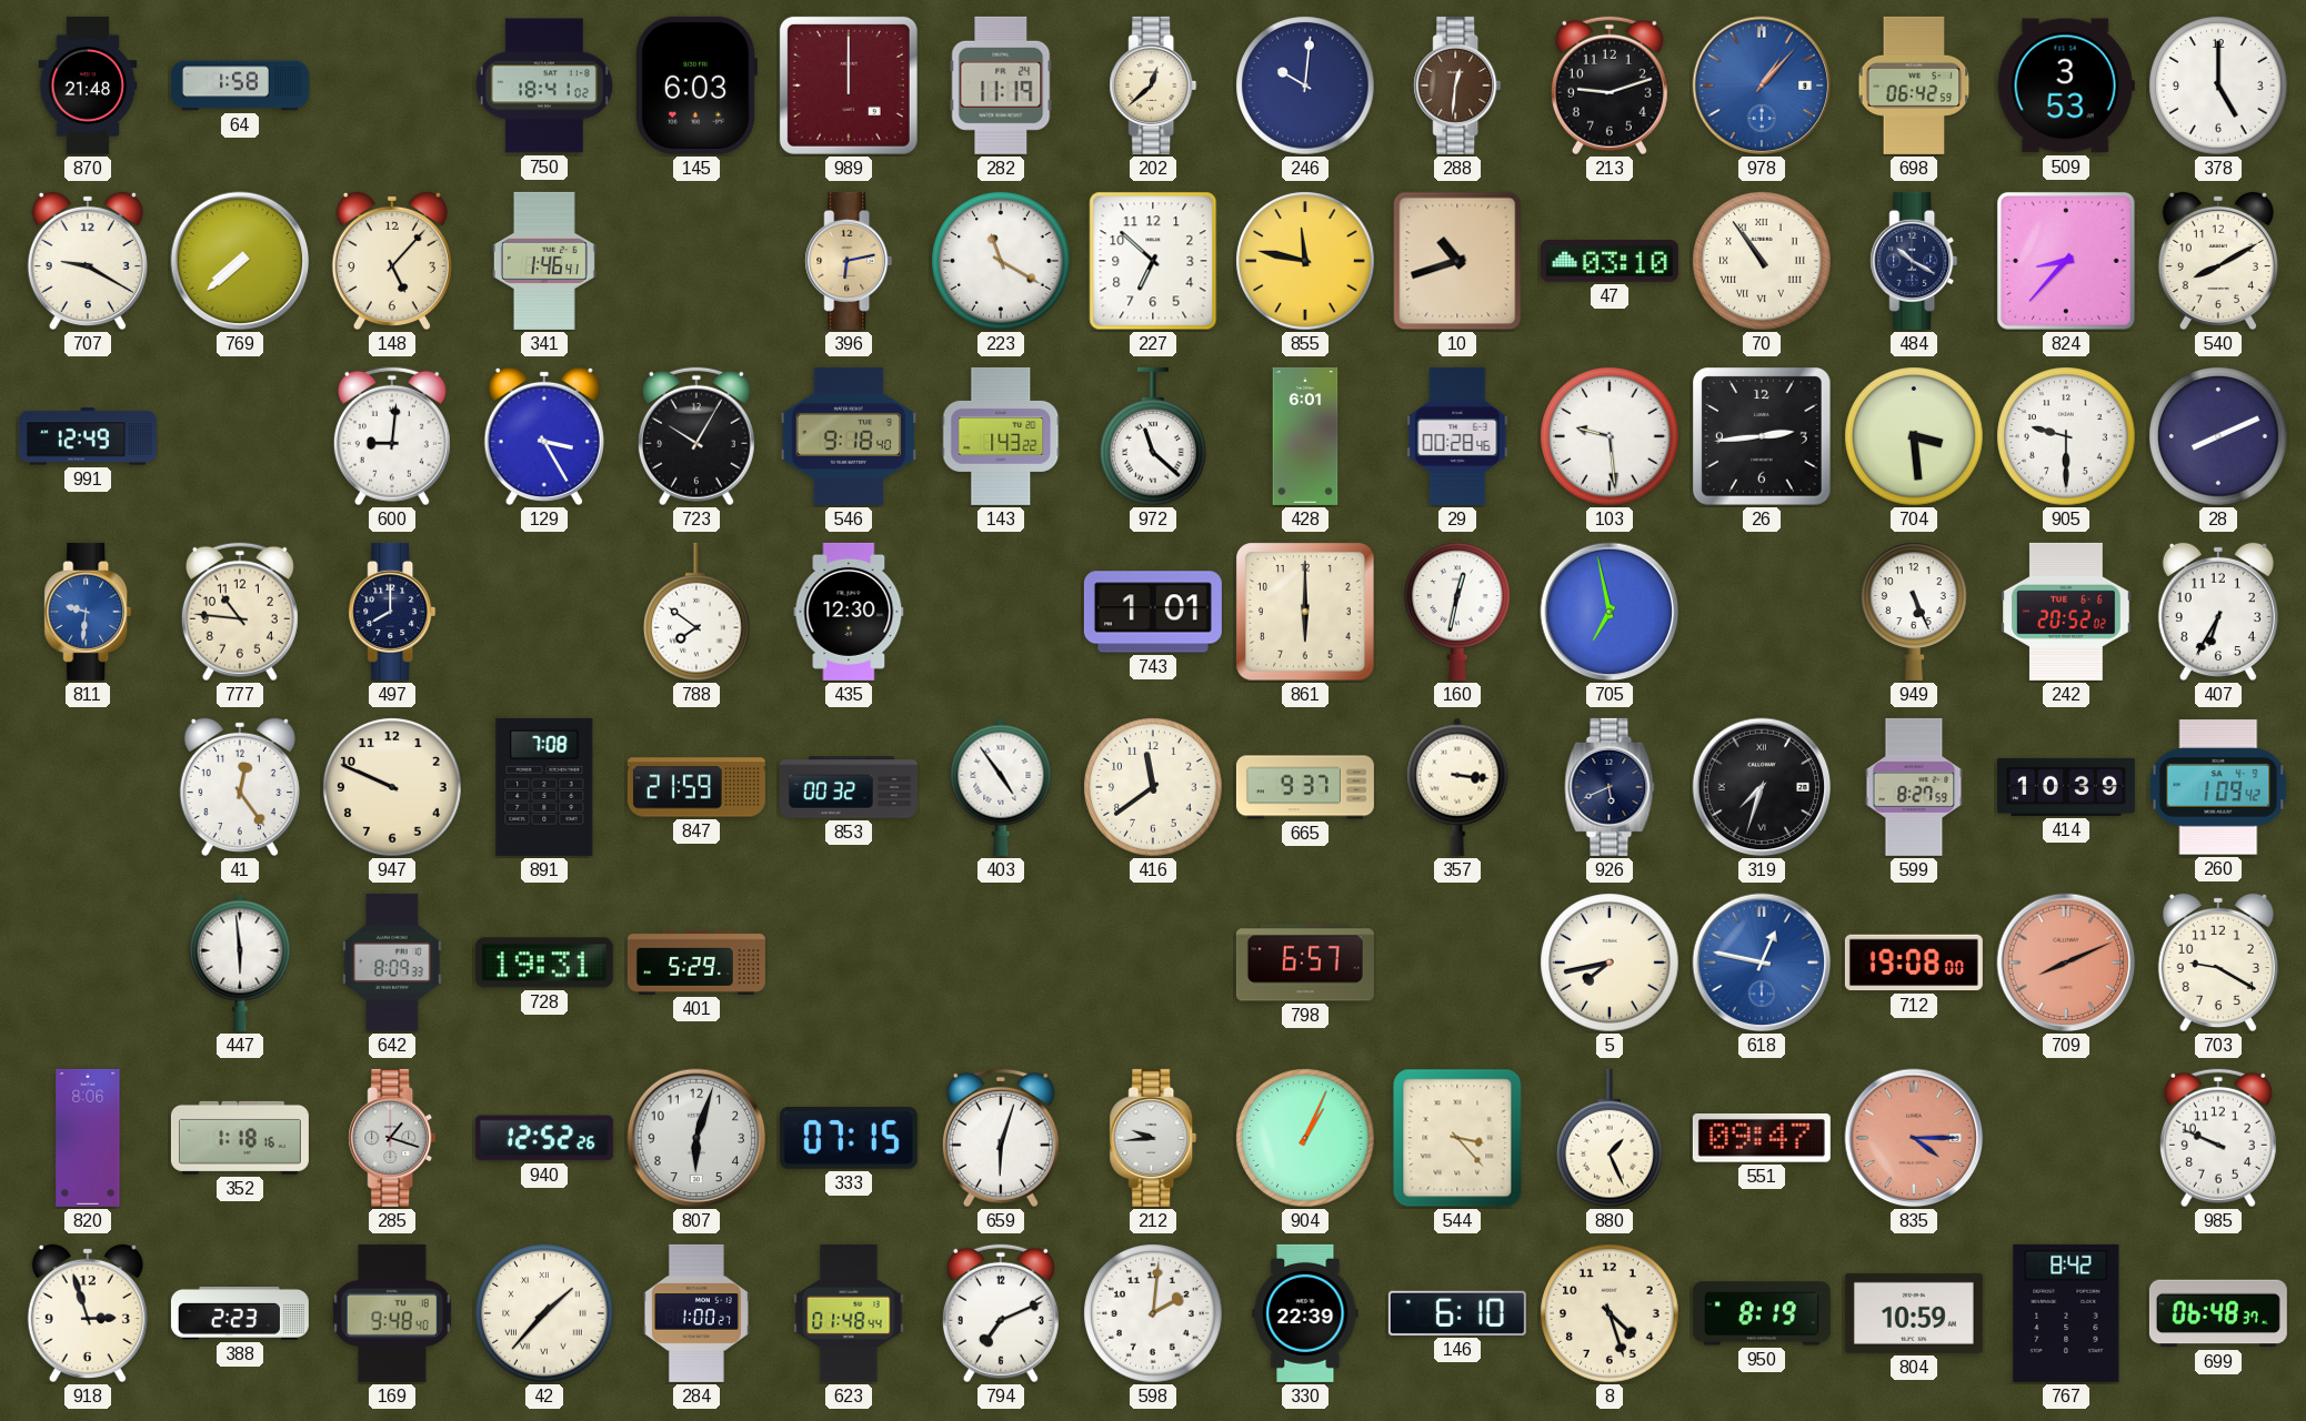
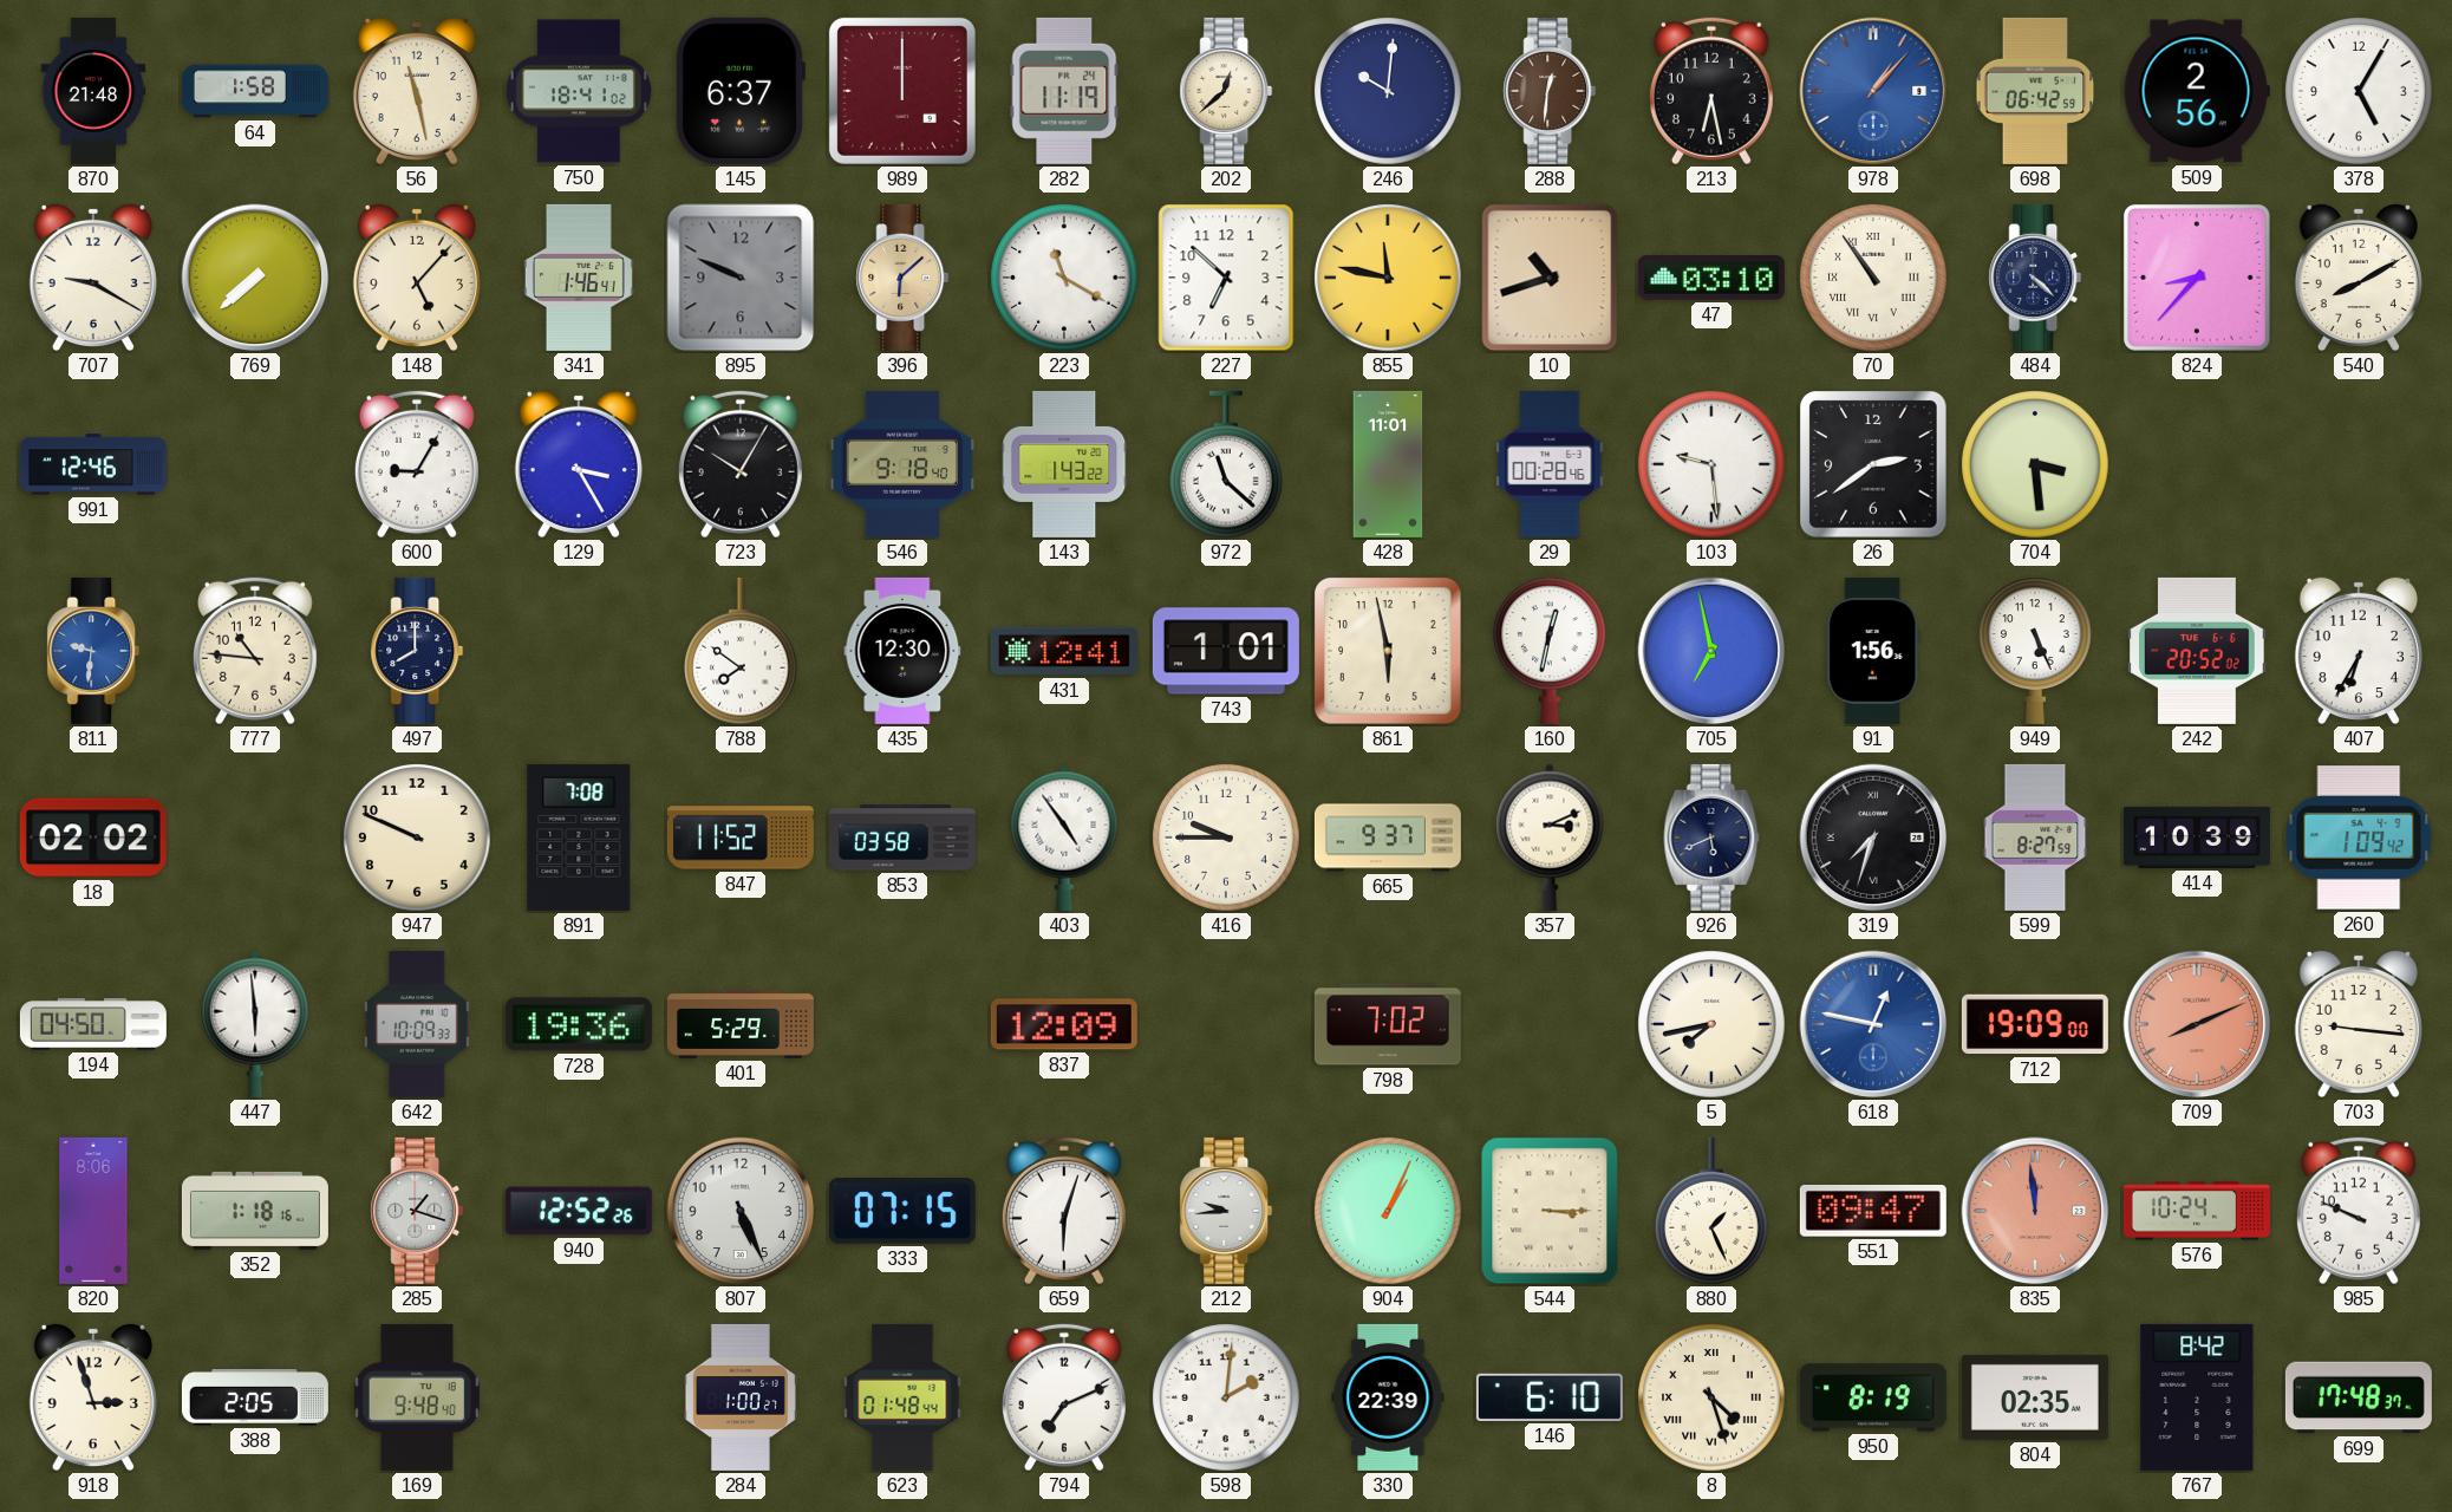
56: none -> 11:28 (417, 91)
145: 6:03 -> 6:37 (741, 91)
213: 9:12 -> 6:28 (1711, 91)
509: 3:53 -> 2:56 (2197, 91)
378: 5:00 -> 5:05 (2359, 91)
895: none -> 9:49 (741, 278)
396: 6:13 -> 6:08 (902, 278)
484: 10:20 -> 4:22 (2035, 278)
991: 12:49 -> 12:46 (93, 464)
600: 9:01 -> 9:05 (417, 464)
428: 6:01 -> 11:01 (1388, 464)
26: 2:44 -> 2:39 (1873, 464)
905: 9:30 -> none (2066, 436)
28: 8:11 -> none (2218, 436)
431: none -> 12:41 (1064, 651)
861: 6:00 -> 5:58 (1388, 651)
91: none -> 1:56 (1873, 651)
18: none -> 02:02 (93, 838)
41: 12:24 -> none (240, 787)
847: 21:59 -> 11:52 (741, 838)
853: 00:32 -> 03:58 (902, 838)
416: 11:39 -> 9:45 (1226, 838)
357: 3:16 -> 3:11 (1550, 838)
194: none -> 04:50 (93, 1024)
642: 8:09 -> 10:09 (417, 1024)
728: 19:31 -> 19:36 (579, 1024)
837: none -> 12:09 (1064, 1024)
798: 6:57 -> 7:02 (1388, 1024)
712: 19:08 -> 19:09 (2035, 1024)
703: 9:20 -> 9:16 (2359, 1024)
807: 6:03 -> 5:26 (741, 1211)
544: 3:23 -> 3:15 (1550, 1211)
835: 4:15 -> 11:59 (2035, 1211)
576: none -> 10:24 (2197, 1211)
388: 2:23 -> 2:05 (255, 1399)
42: 1:37 -> none (544, 1313)
8 numerals: Arabic -> Roman (1711, 1397)
804: 10:59 -> 02:35 (2035, 1397)
699: 06:48 -> 17:48 (2359, 1397)
